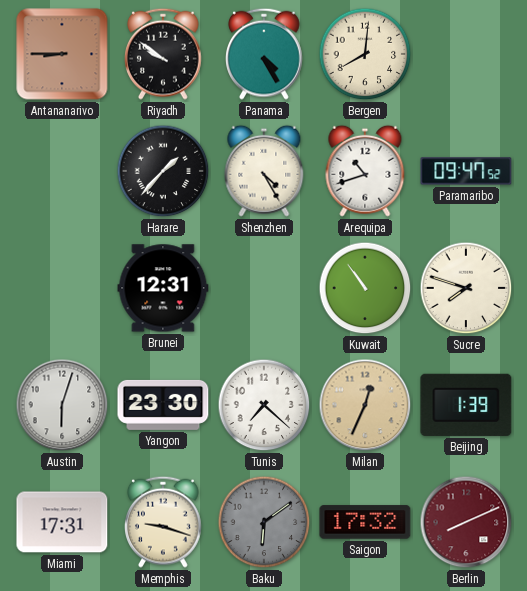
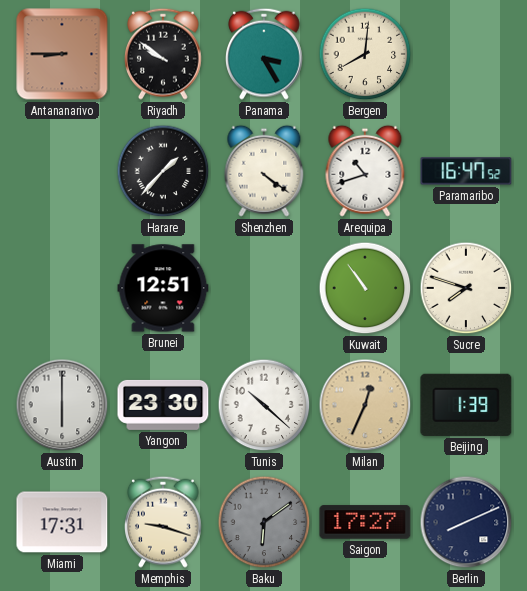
Panama: 4:25 -> 3:25 (265, 54)
Shenzhen: 4:25 -> 4:21 (264, 171)
Paramaribo: 09:47 -> 16:47 (466, 171)
Brunei: 12:31 -> 12:51 (163, 288)
Austin: 6:03 -> 6:00 (62, 405)
Tunis: 7:22 -> 10:22 (264, 405)
Saigon: 17:32 -> 17:27 (365, 522)
Berlin dial: burgundy -> navy (466, 522)
